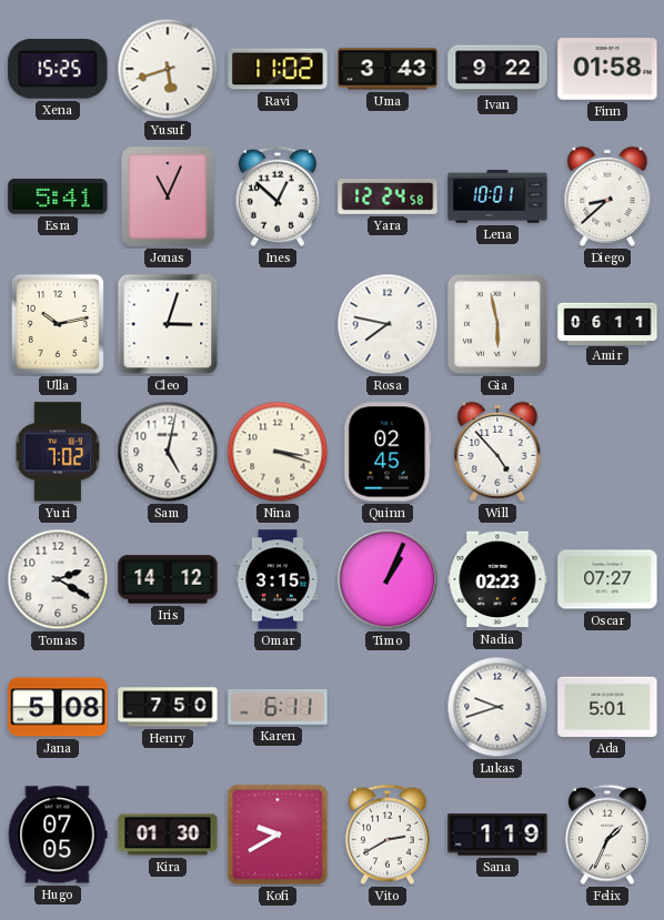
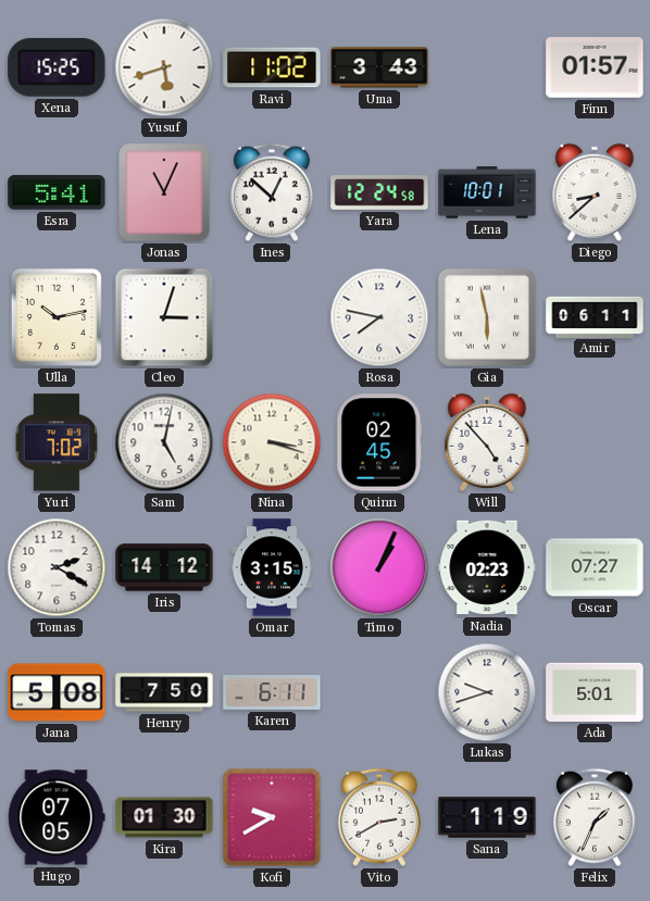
Ivan: 9:22 -> none (497, 69)
Finn: 01:58 -> 01:57 (595, 67)
